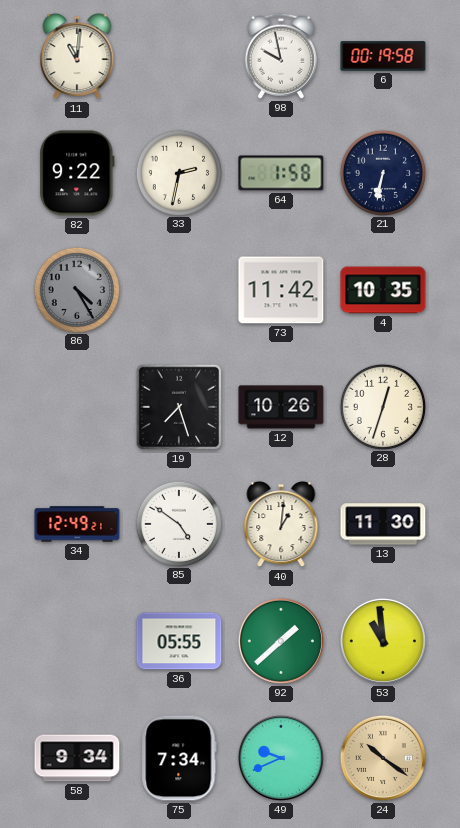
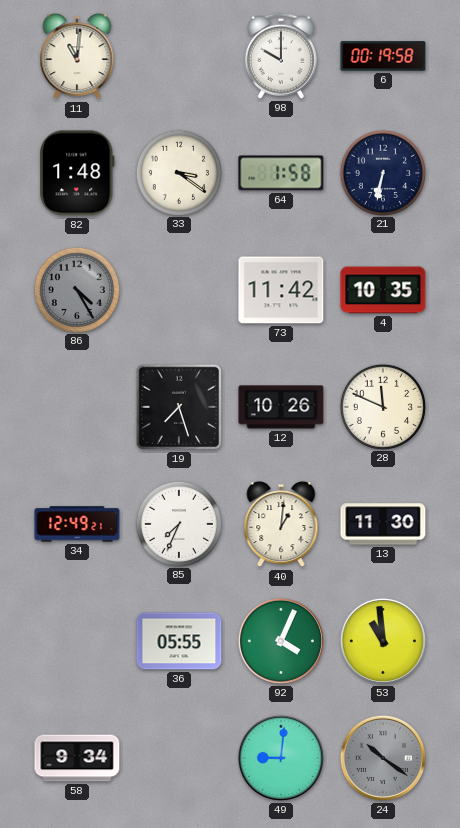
98: 9:58 -> 10:00 (281, 56)
82: 9:22 -> 1:48 (77, 173)
33: 2:32 -> 3:21 (178, 172)
28: 12:33 -> 11:49 (382, 406)
85: 4:51 -> 7:34 (178, 523)
92: 1:38 -> 4:04 (281, 641)
75: 7:34 -> none (179, 758)
49: 9:41 -> 9:01 (281, 758)
24 dial: champagne -> grey (383, 758)
